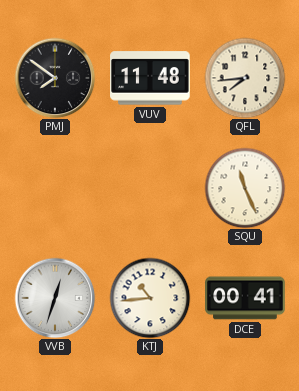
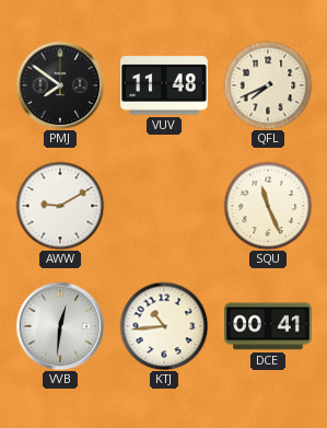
QFL: 7:44 -> 7:41 (268, 85)
AWW: none -> 9:10 (60, 206)
VVB: 12:33 -> 12:31 (60, 326)
